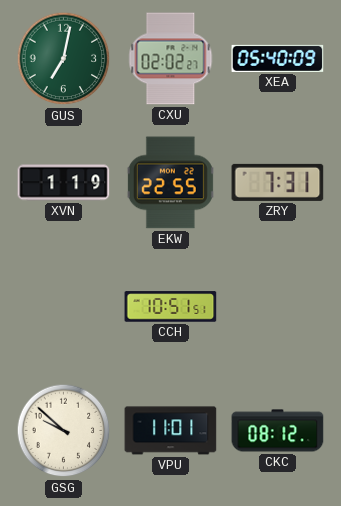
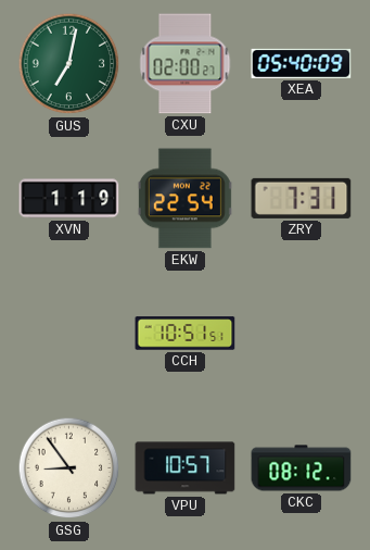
CXU: 02:02 -> 02:00 (186, 64)
EKW: 22:55 -> 22:54 (184, 199)
GSG: 9:52 -> 8:54 (69, 468)
VPU: 11:01 -> 10:57 (186, 468)
